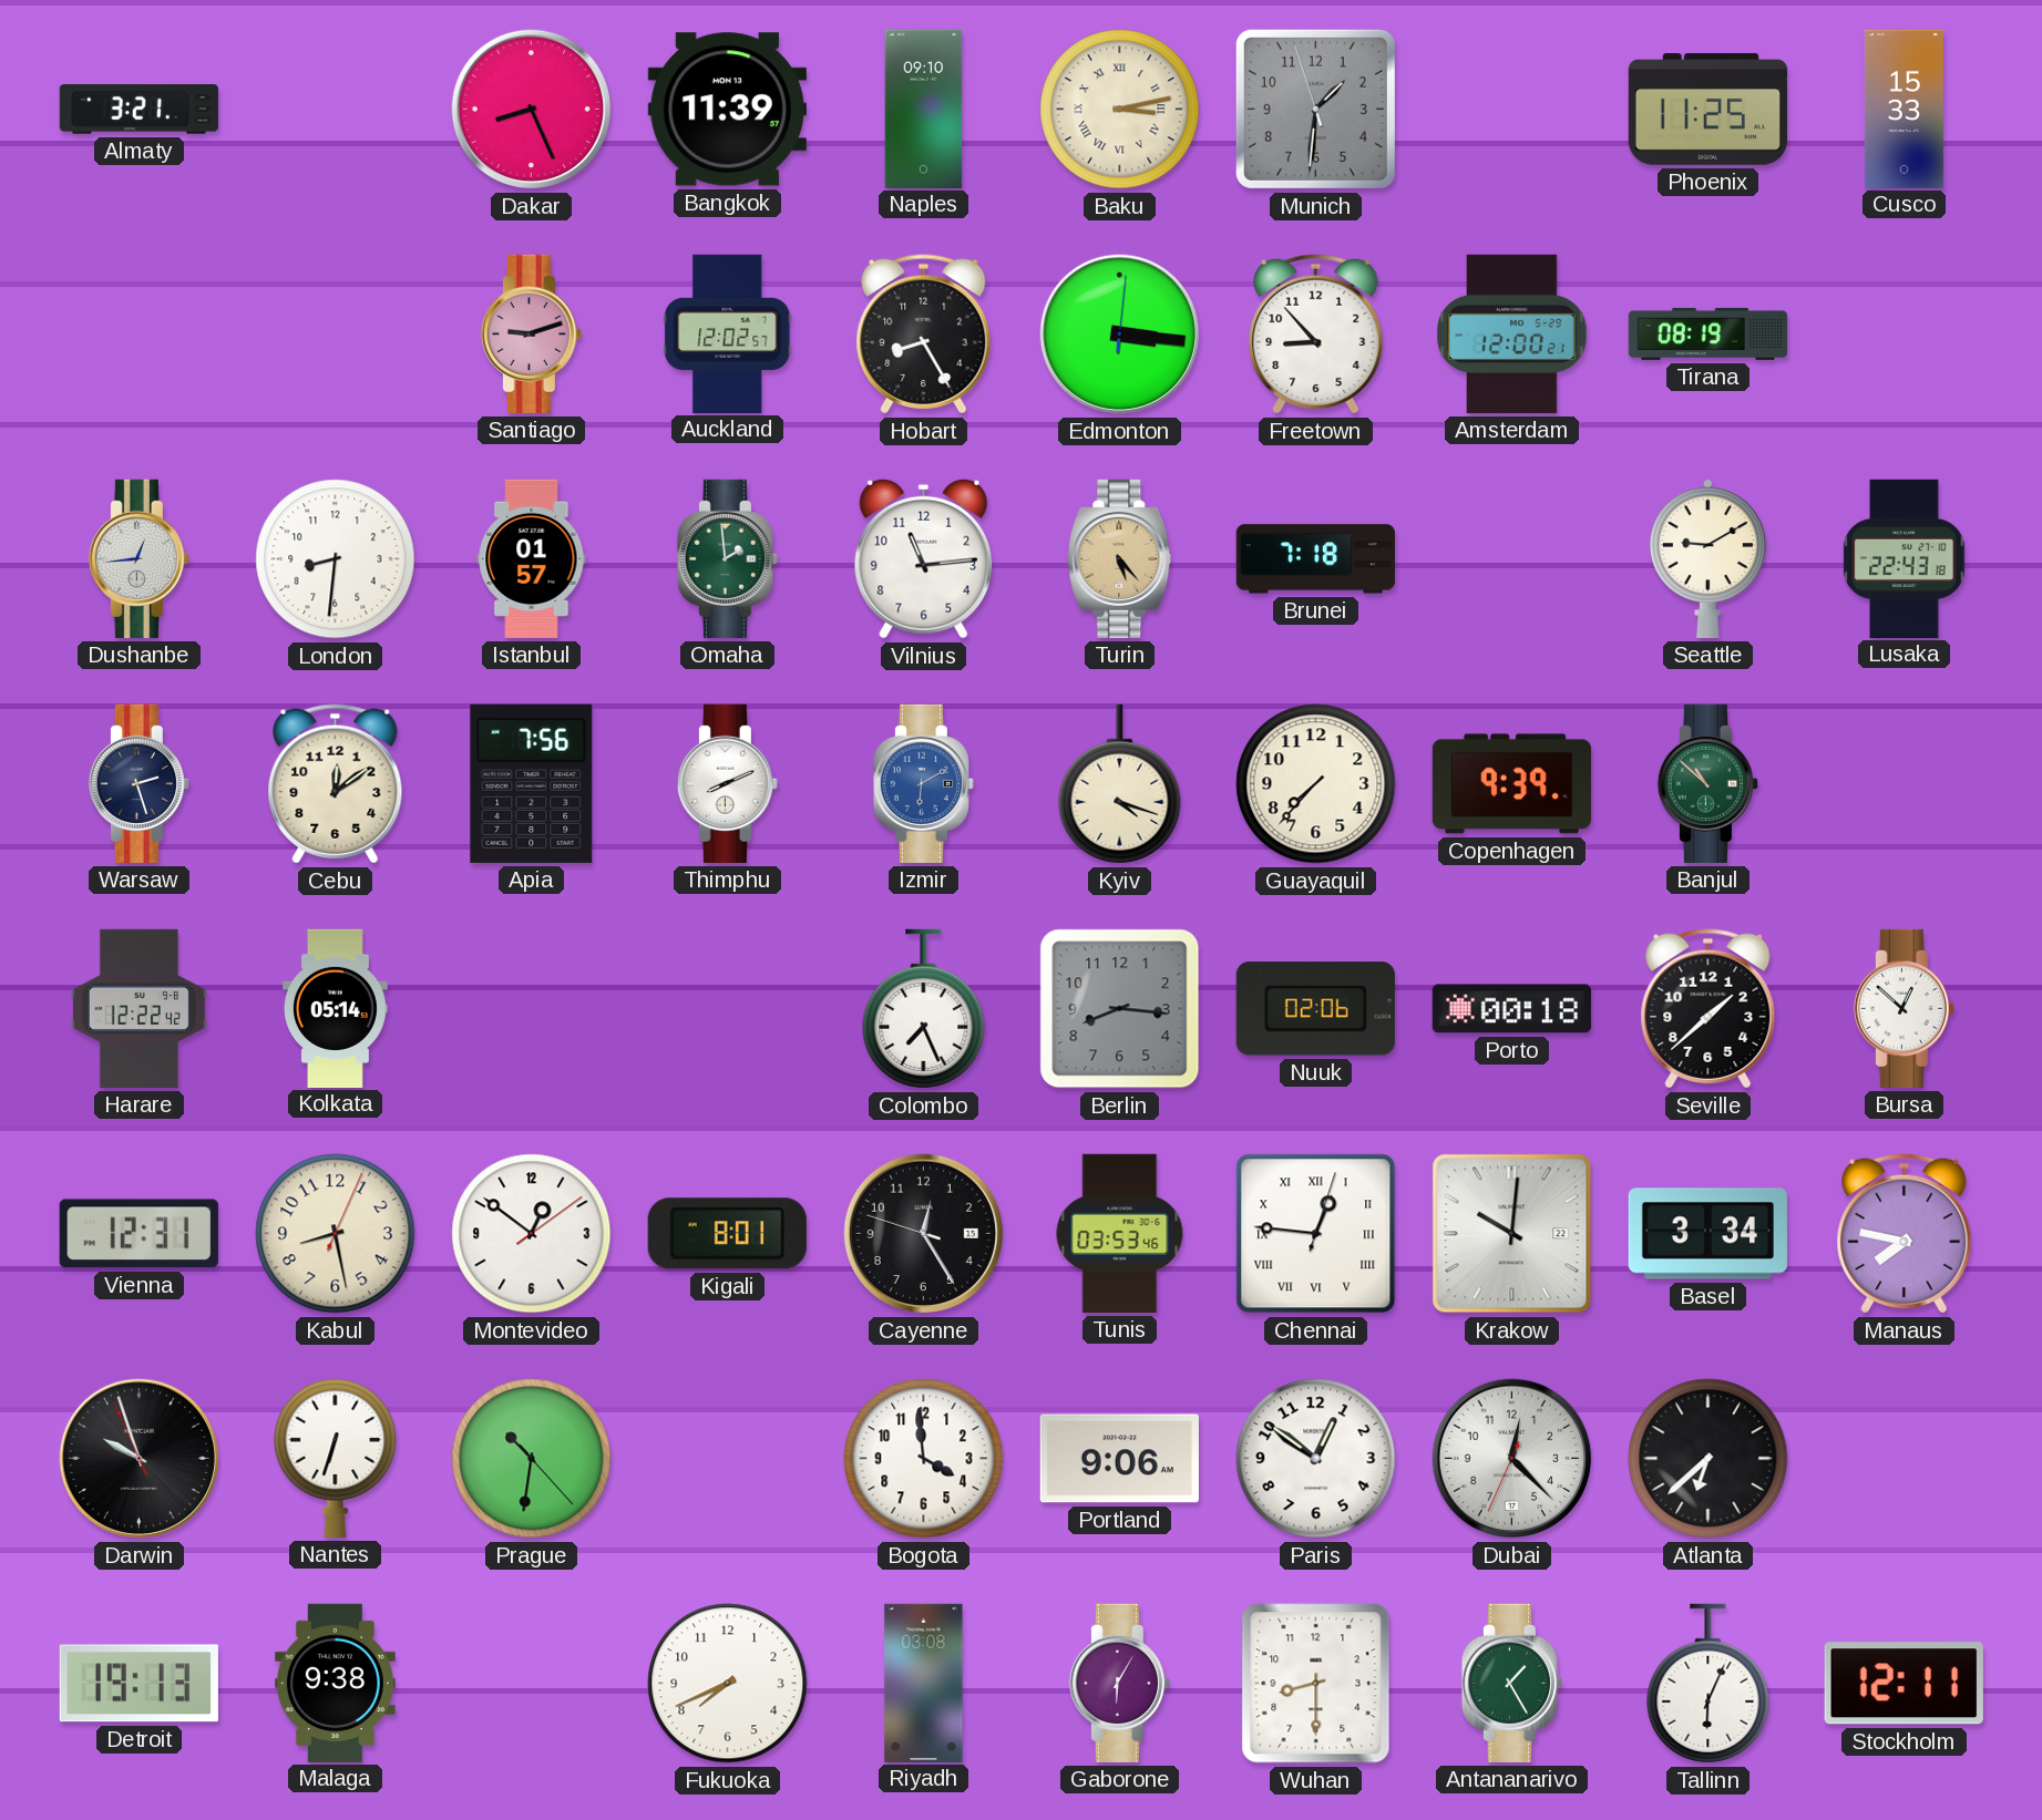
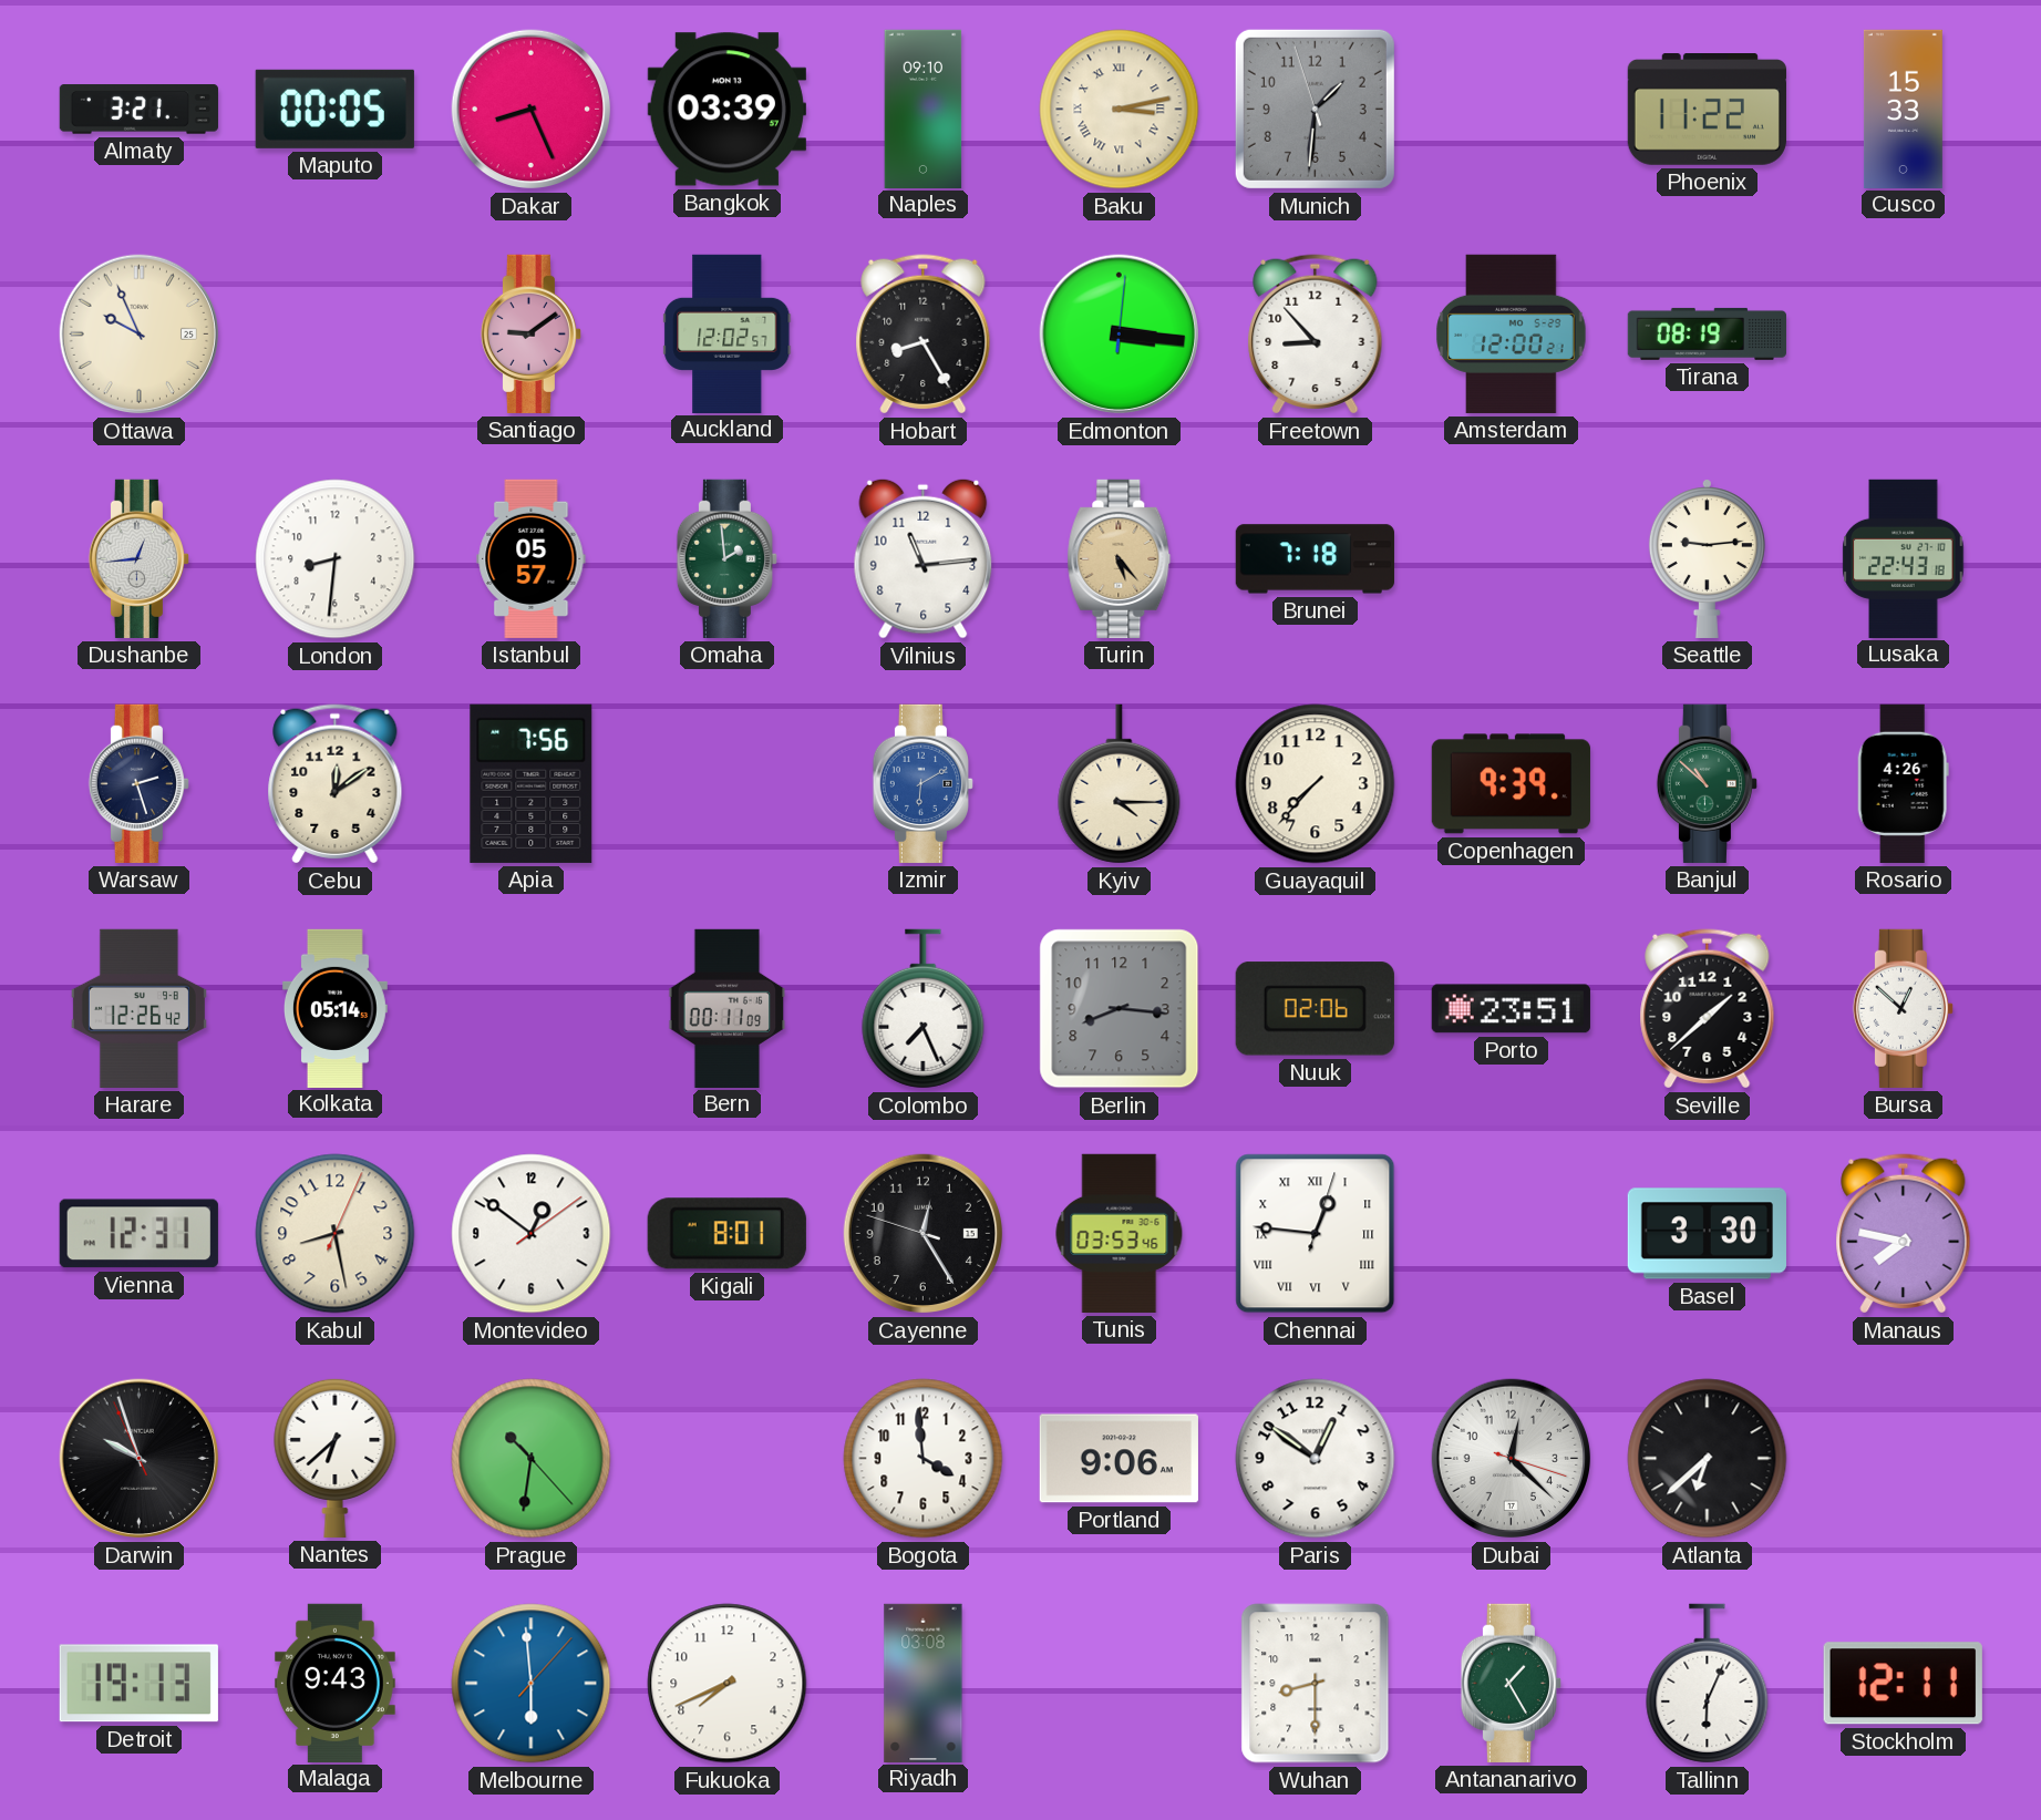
Maputo: none -> 00:05 (334, 109)
Bangkok: 11:39 -> 03:39 (726, 110)
Phoenix: 11:25 -> 11:22 (1707, 110)
Ottawa: none -> 9:56 (140, 335)
Santiago: 9:12 -> 9:09 (530, 333)
Istanbul: 01:57 -> 05:57 (532, 558)
Seattle: 9:10 -> 9:14 (1707, 558)
Thimphu: 8:11 -> none (727, 783)
Kyiv: 4:18 -> 4:15 (1120, 784)
Rosario: none -> 4:26 (1903, 783)
Harare: 12:22 -> 12:26 (138, 1008)
Bern: none -> 00:11 (728, 1008)
Porto: 00:18 -> 23:51 (1511, 1009)
Krakow: 10:01 -> none (1512, 1234)
Basel: 3:34 -> 3:30 (1707, 1234)
Nantes: 6:33 -> 6:38 (336, 1458)
Dubai: 12:22:34 -> 12:22:18 (1512, 1459)
Malaga: 9:38 -> 9:43 (334, 1683)
Melbourne: none -> 5:59 (532, 1684)
Gaborone: 6:05 -> none (1119, 1683)
